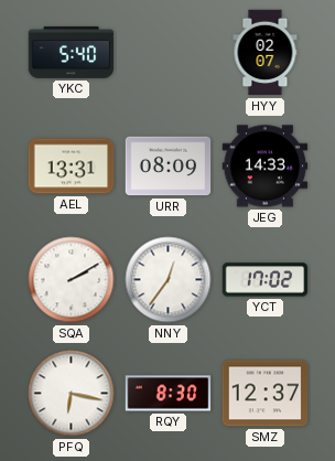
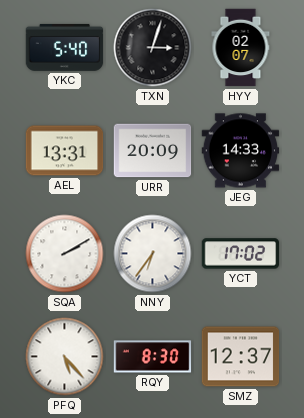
TXN: none -> 3:03 (153, 48)
URR: 08:09 -> 20:09 (153, 151)
NNY: 12:36 -> 6:36 (153, 254)
PFQ: 6:17 -> 5:23 (65, 357)
